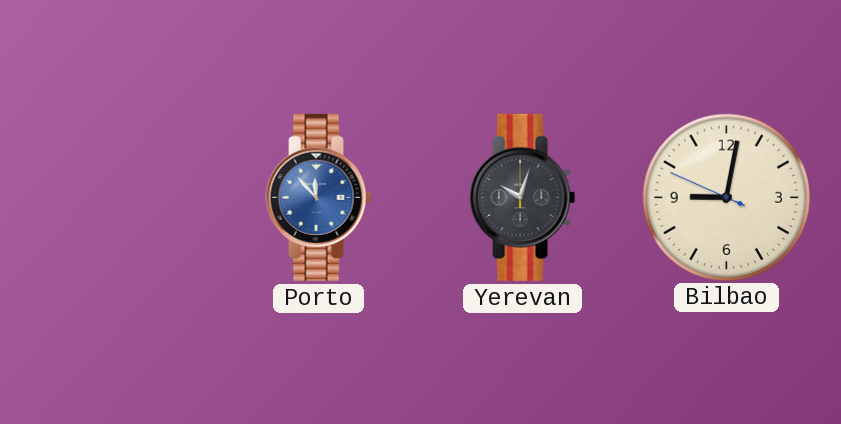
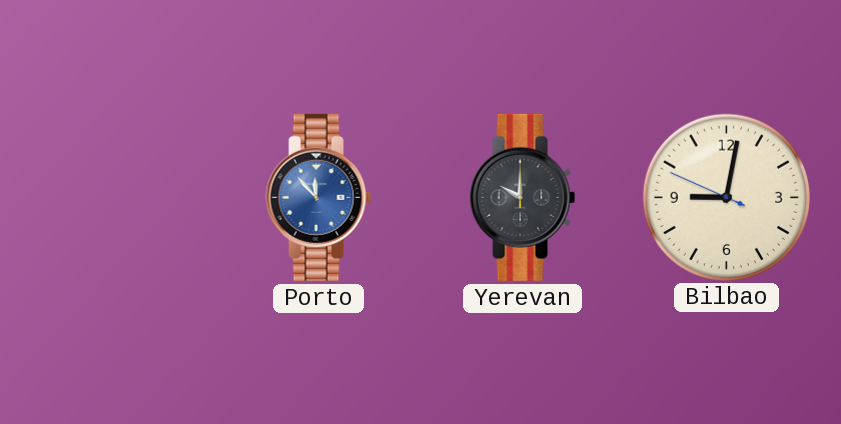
Yerevan: 10:03 -> 10:00 (523, 197)
